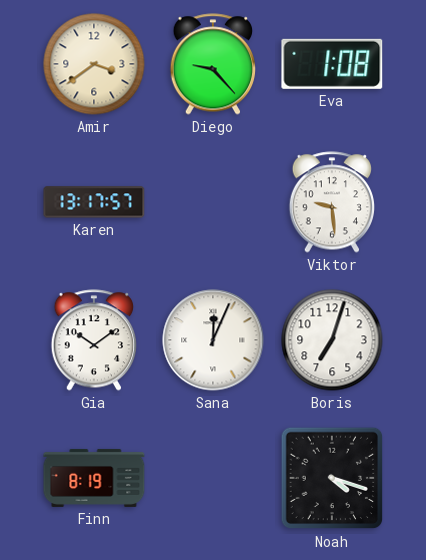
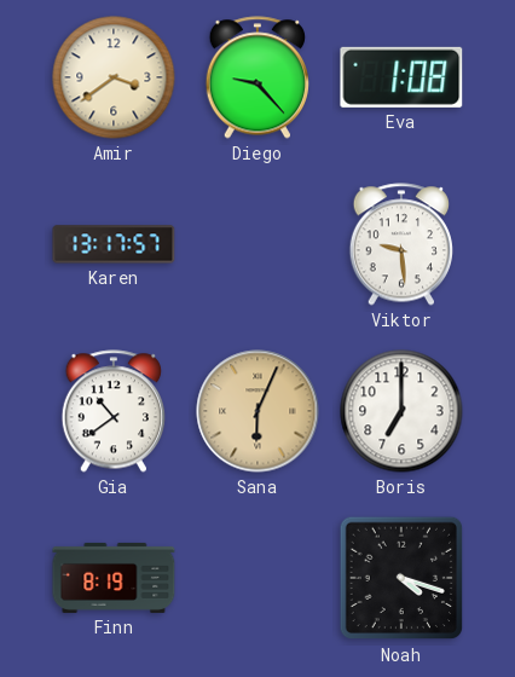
Gia: 10:09 -> 10:39 (112, 411)
Sana: 12:04 -> 6:04 (257, 411)
Sana dial: white -> champagne (257, 411)
Boris: 7:03 -> 7:00 (401, 411)
